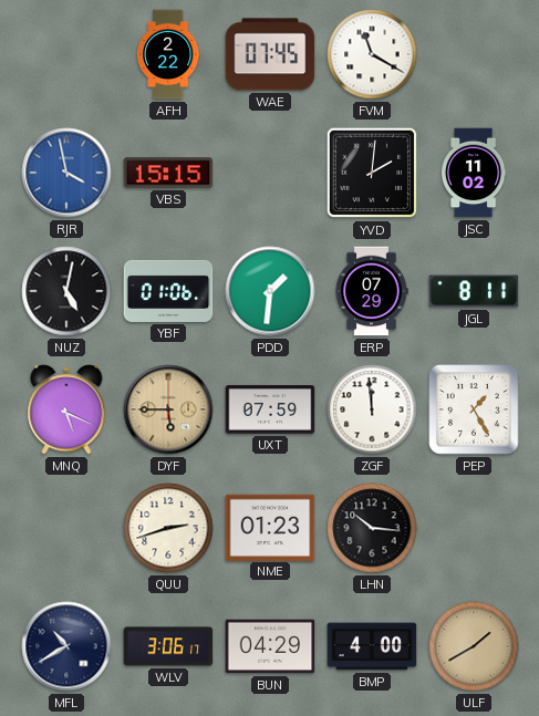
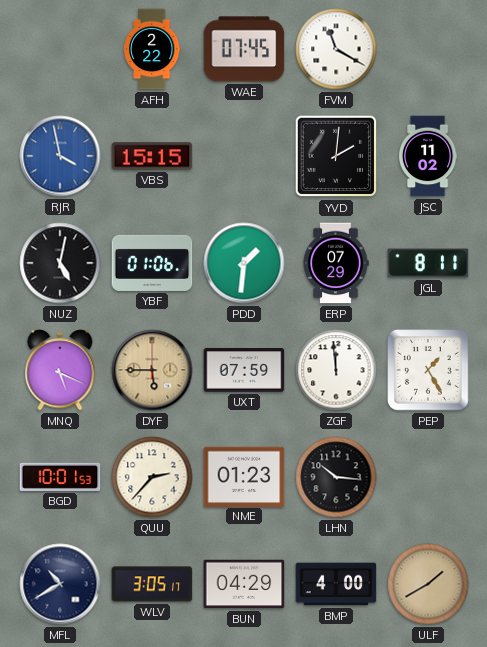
BGD: none -> 10:01 (60, 477)
QUU: 2:42 -> 2:37 (152, 477)
WLV: 3:06 -> 3:05 (152, 584)
